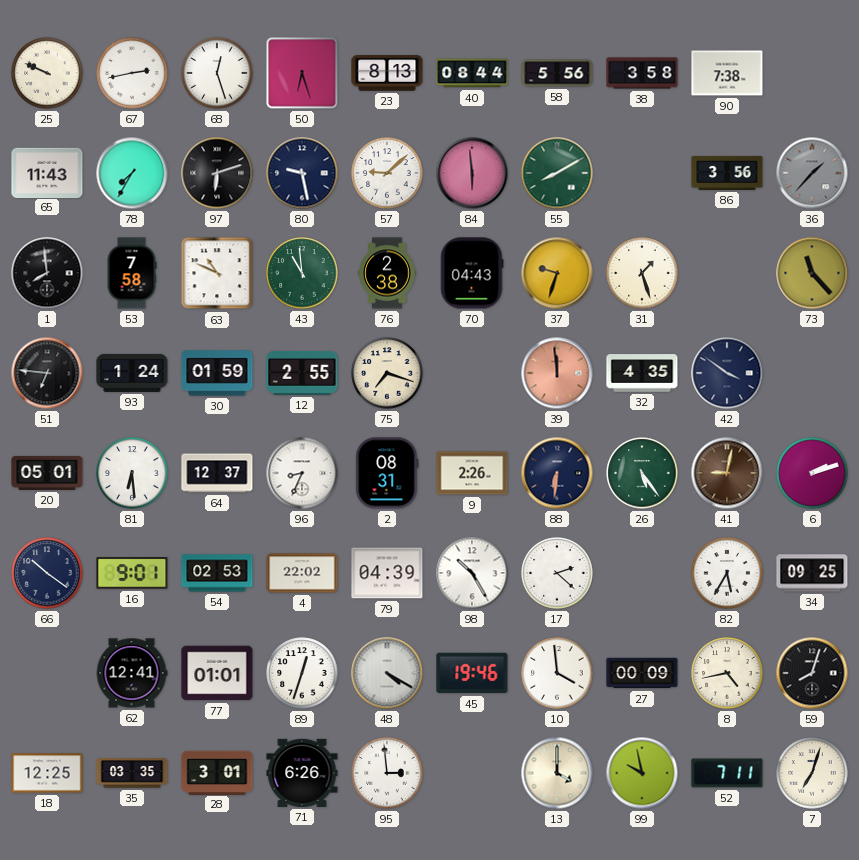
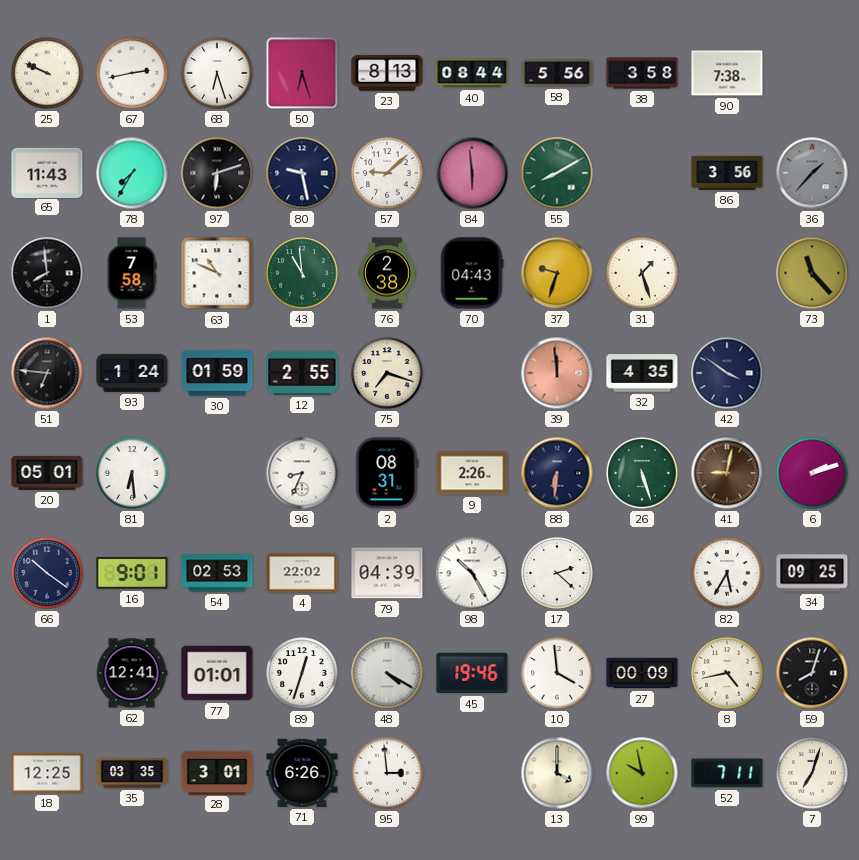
68: 12:27 -> 6:27 (217, 73)
64: 12:37 -> none (217, 473)
26: 5:24 -> 5:27 (642, 473)
